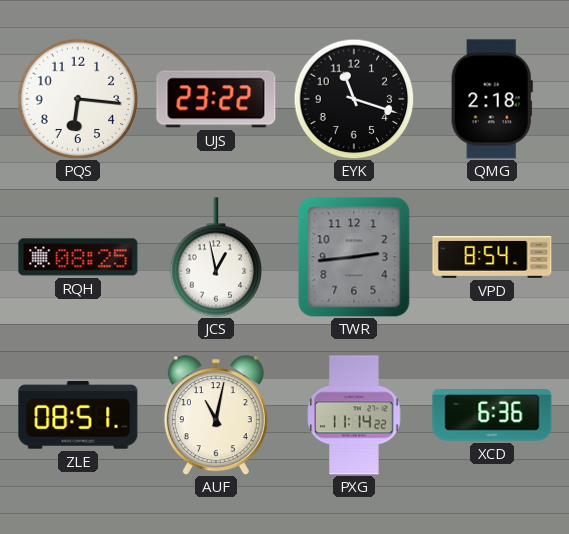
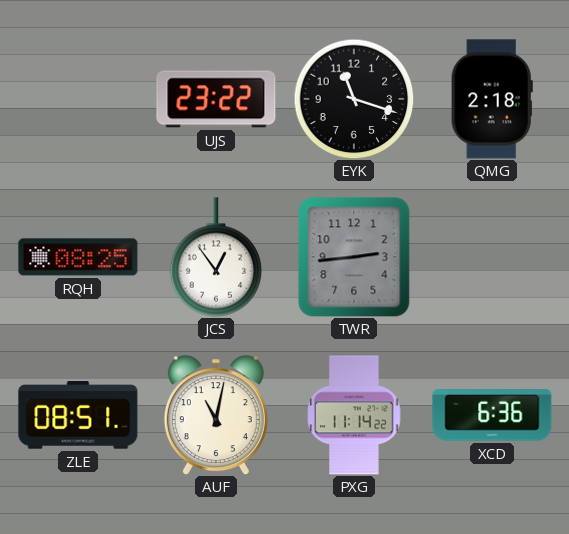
PQS: 6:16 -> none (78, 99)
JCS: 12:58 -> 12:54 (216, 257)
VPD: 8:54 -> none (492, 257)
